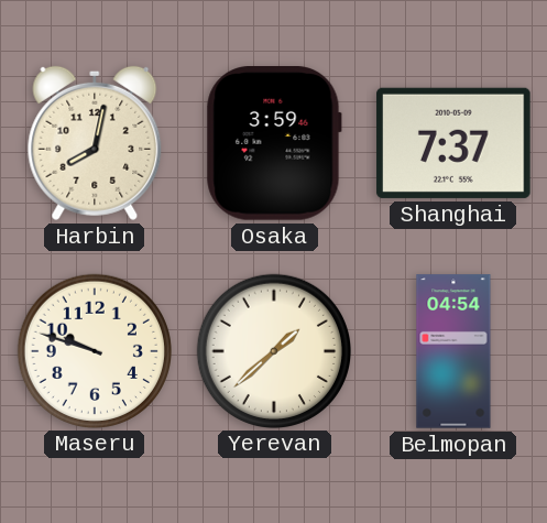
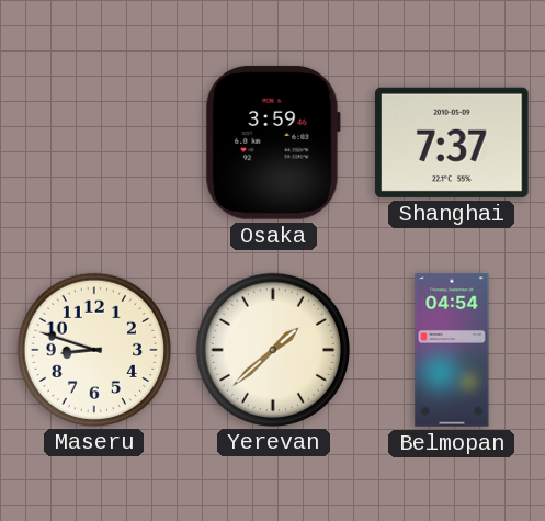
Harbin: 8:02 -> none (95, 143)
Maseru: 9:48 -> 8:48 (93, 349)
